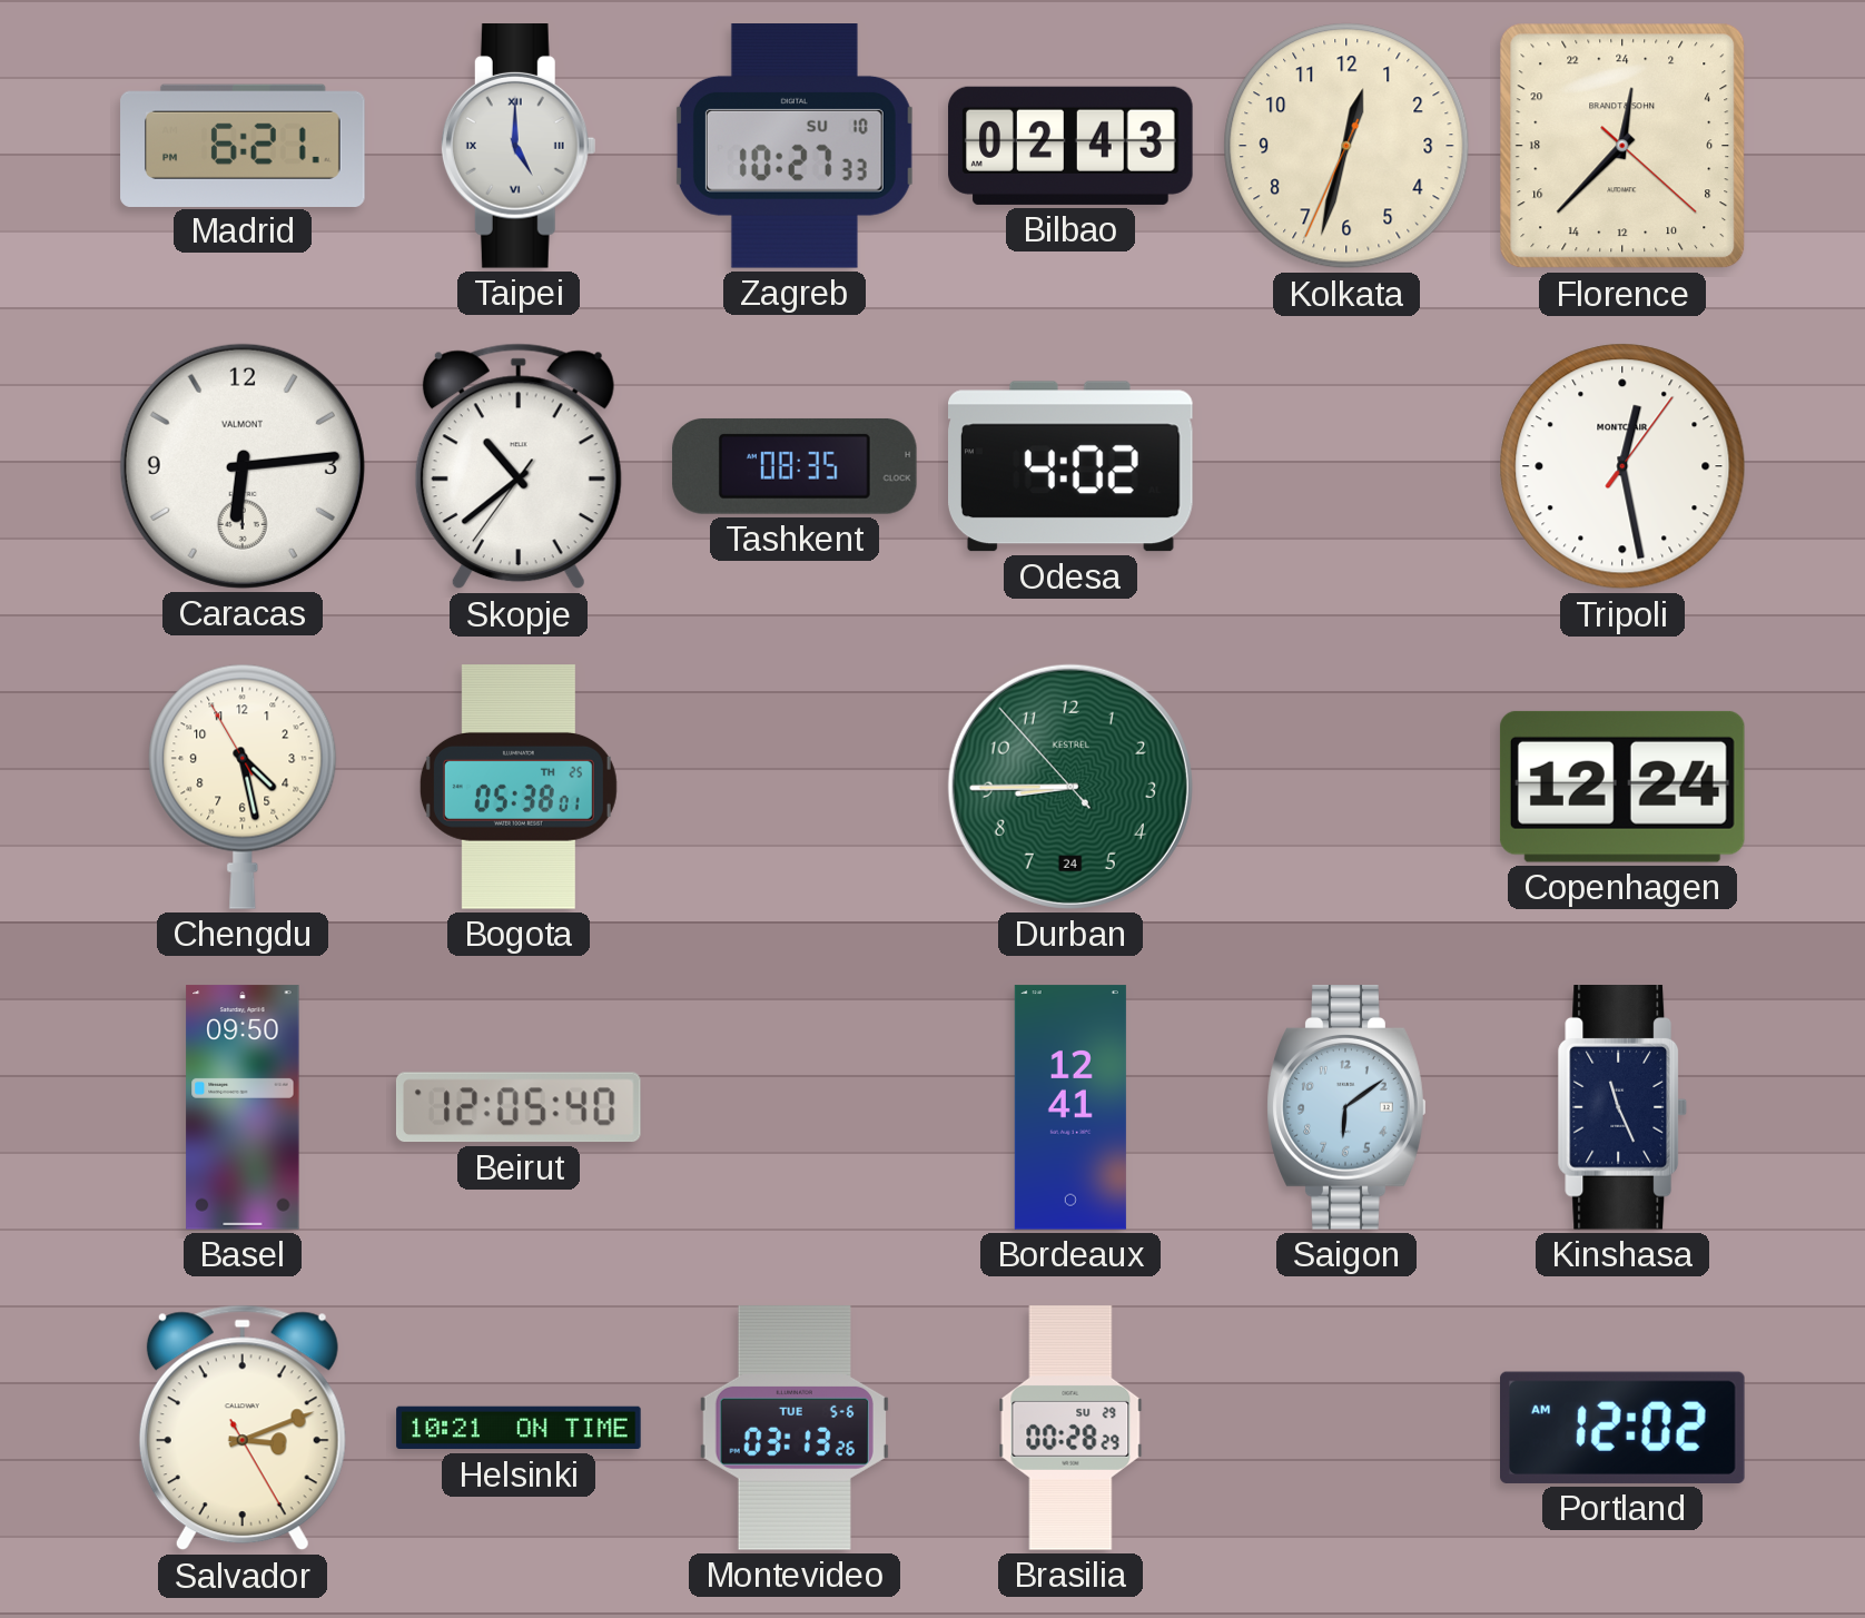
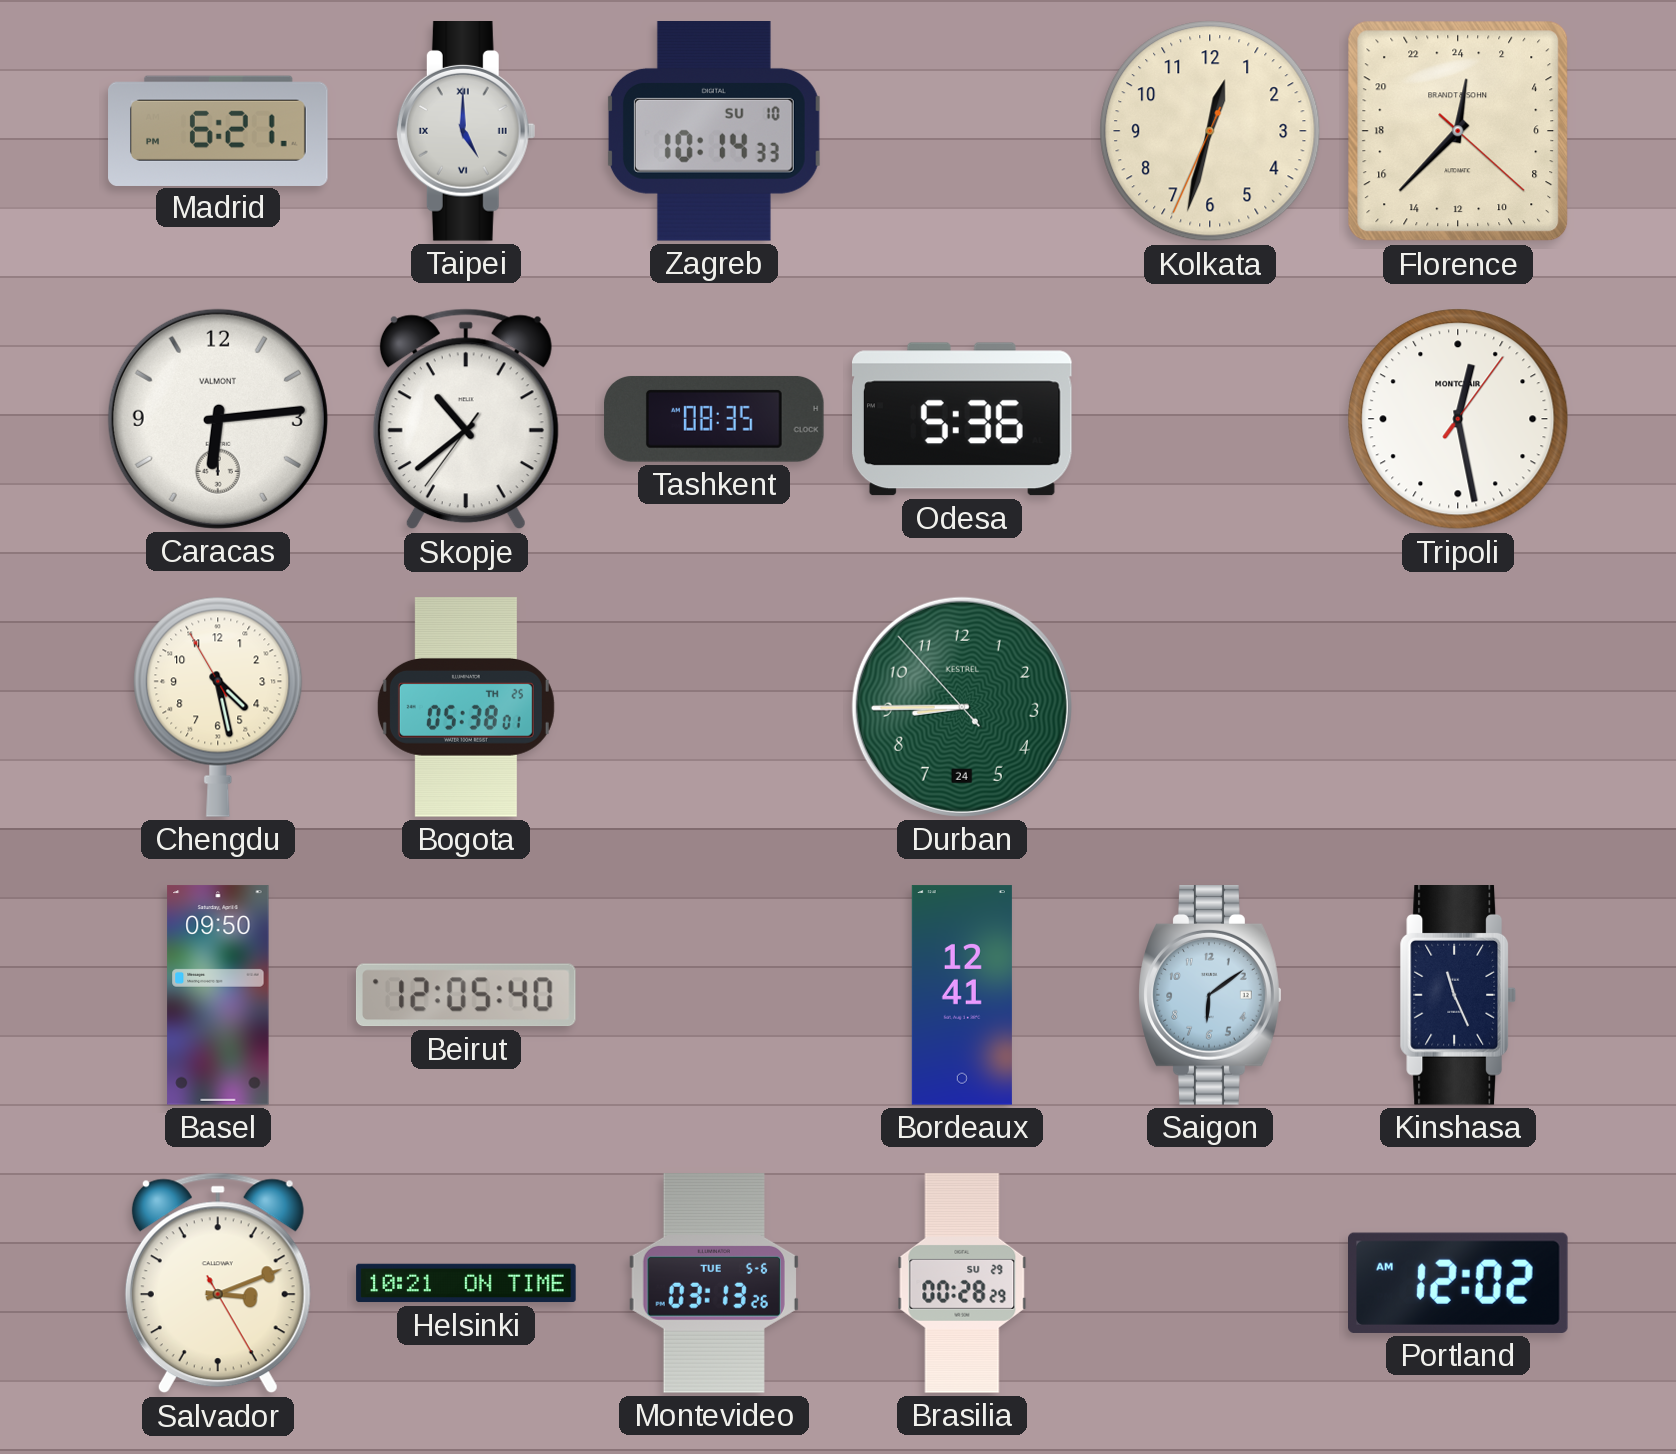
Zagreb: 10:27 -> 10:14 (714, 132)
Bilbao: 02:43 -> none (1070, 146)
Odesa: 4:02 -> 5:36 (963, 419)
Copenhagen: 12:24 -> none (1622, 787)
